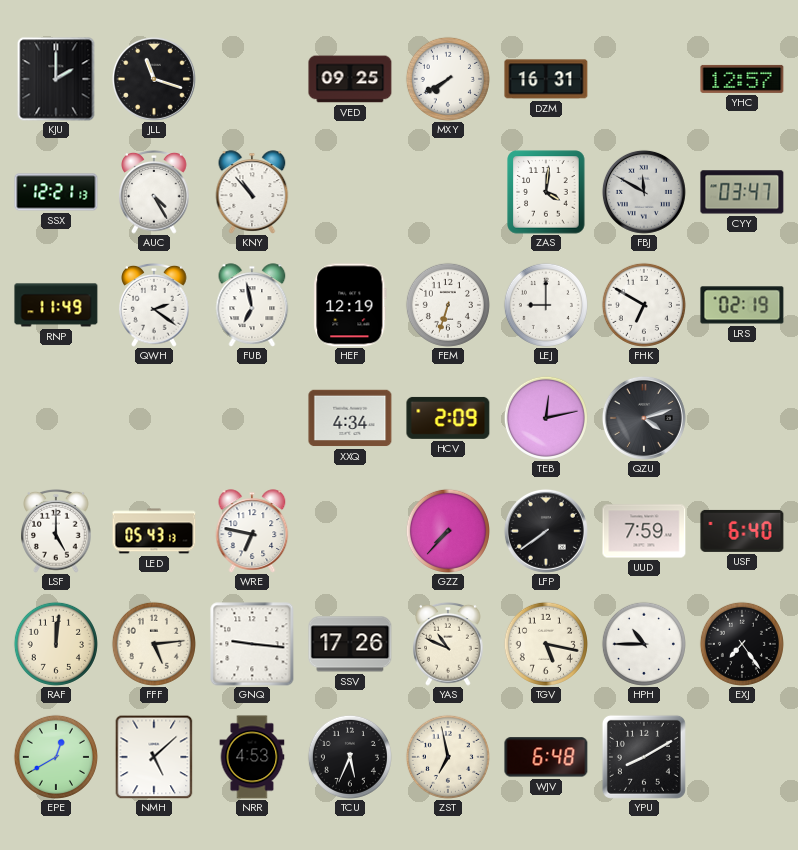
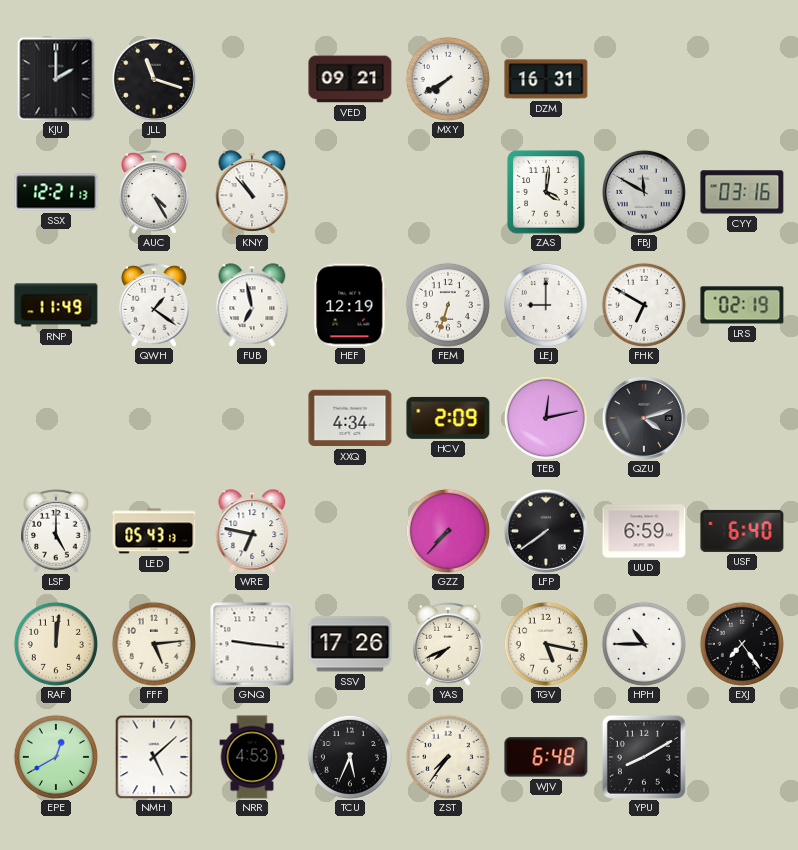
VED: 09:25 -> 09:21 (350, 79)
YHC: 12:57 -> none (742, 79)
CYY: 03:47 -> 03:16 (742, 192)
QWH: 2:21 -> 1:21 (154, 306)
UUD: 7:59 -> 6:59 (644, 531)
YAS: 10:49 -> 7:41 (448, 645)
ZST: 6:58 -> 7:36 (448, 757)
